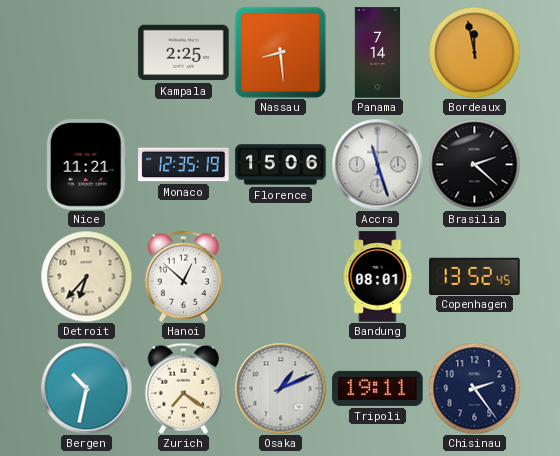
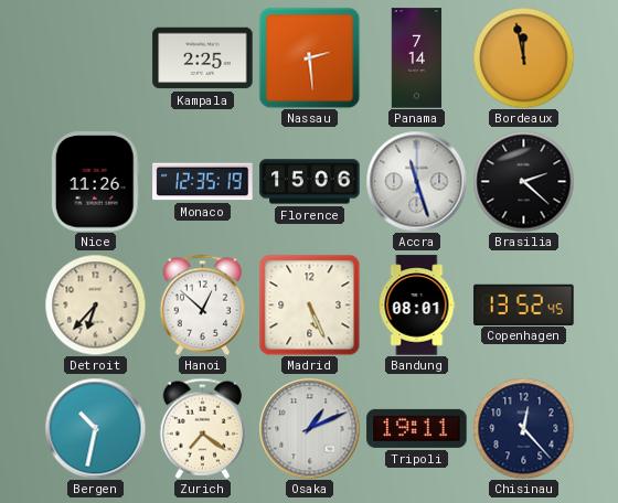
Nassau: 8:29 -> 2:29 (309, 57)
Nice: 11:21 -> 11:26 (95, 182)
Madrid: none -> 5:26 (309, 304)
Chisinau: 2:24 -> 12:23 (523, 428)
